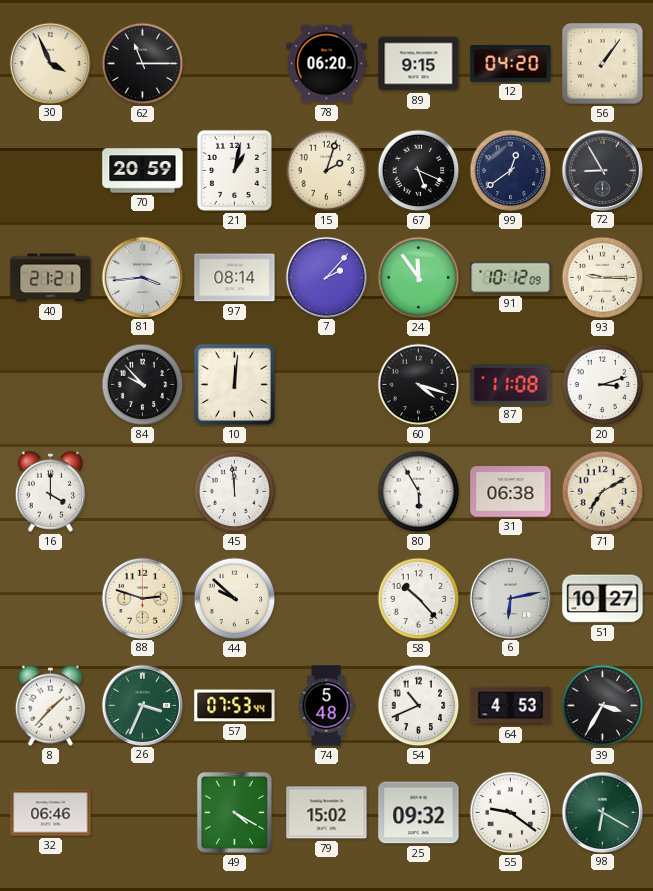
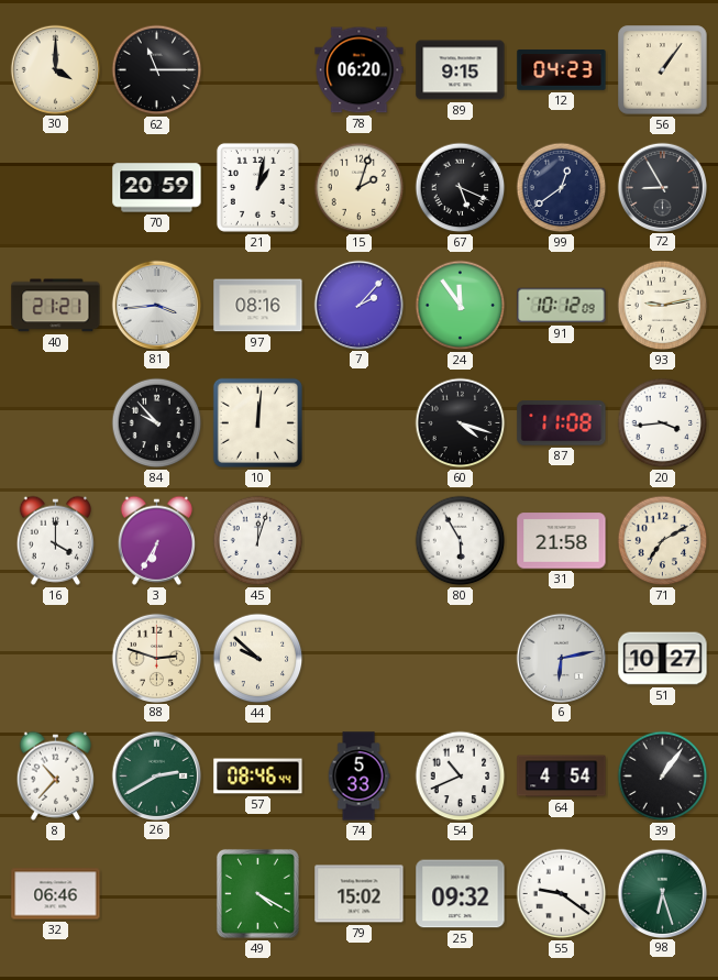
30: 3:56 -> 4:00 (55, 69)
12: 04:20 -> 04:23 (562, 70)
97: 08:14 -> 08:16 (258, 306)
93: 9:15 -> 9:13 (663, 306)
20: 3:12 -> 3:44 (663, 423)
3: none -> 6:35 (156, 540)
45: 11:59 -> 12:03 (258, 541)
31: 06:38 -> 21:58 (562, 541)
58: 10:23 -> none (419, 599)
8: 1:37 -> 10:37 (55, 775)
26: 3:34 -> 2:40 (156, 775)
57: 07:53 -> 08:46 (258, 777)
74: 5:48 -> 5:33 (358, 777)
64: 4:53 -> 4:54 (562, 777)
39: 3:35 -> 1:06 (663, 777)
98: 6:20 -> 6:27 (662, 893)
